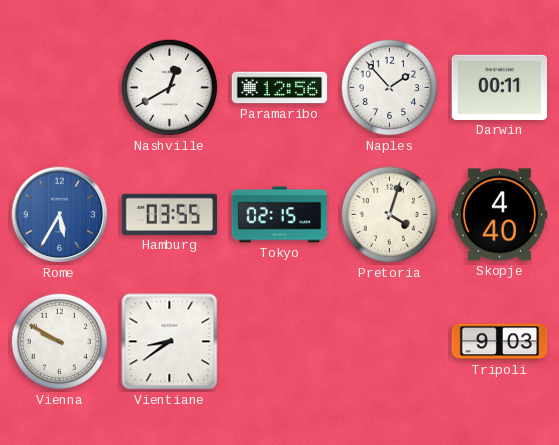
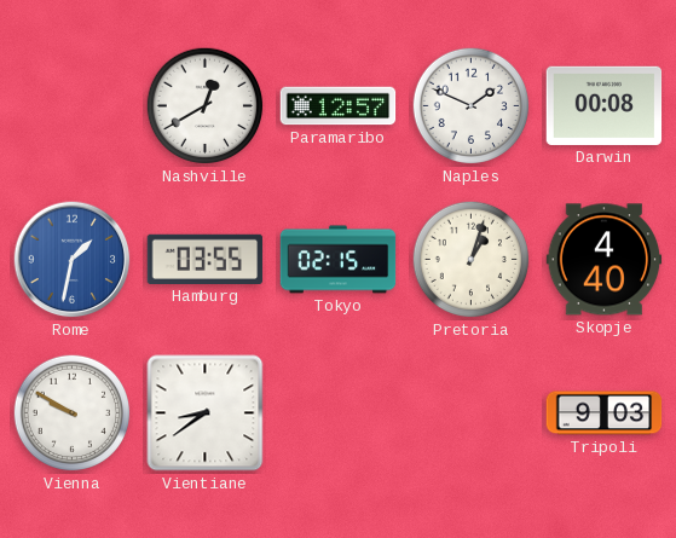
Paramaribo: 12:56 -> 12:57 (339, 106)
Naples: 1:53 -> 1:49 (472, 106)
Darwin: 00:11 -> 00:08 (605, 105)
Rome: 5:35 -> 1:32 (73, 260)
Pretoria: 4:03 -> 1:03 (472, 260)
